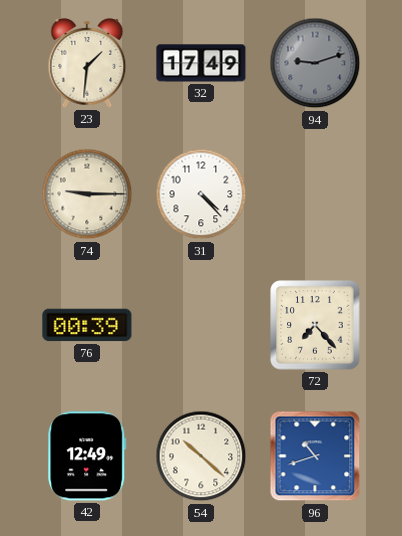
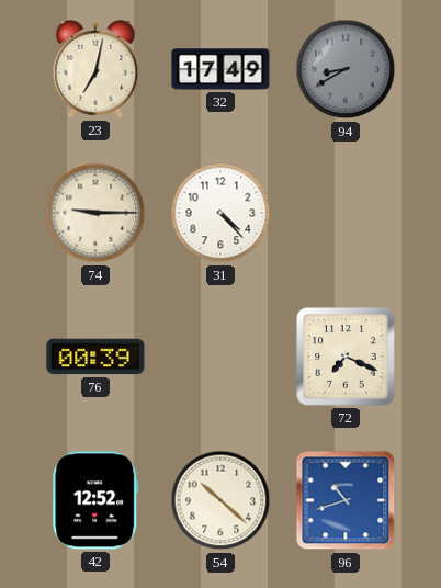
23: 1:31 -> 7:02 (95, 69)
94: 9:12 -> 8:40 (346, 69)
72: 7:23 -> 7:19 (346, 357)
42: 12:49 -> 12:52 (95, 500)
